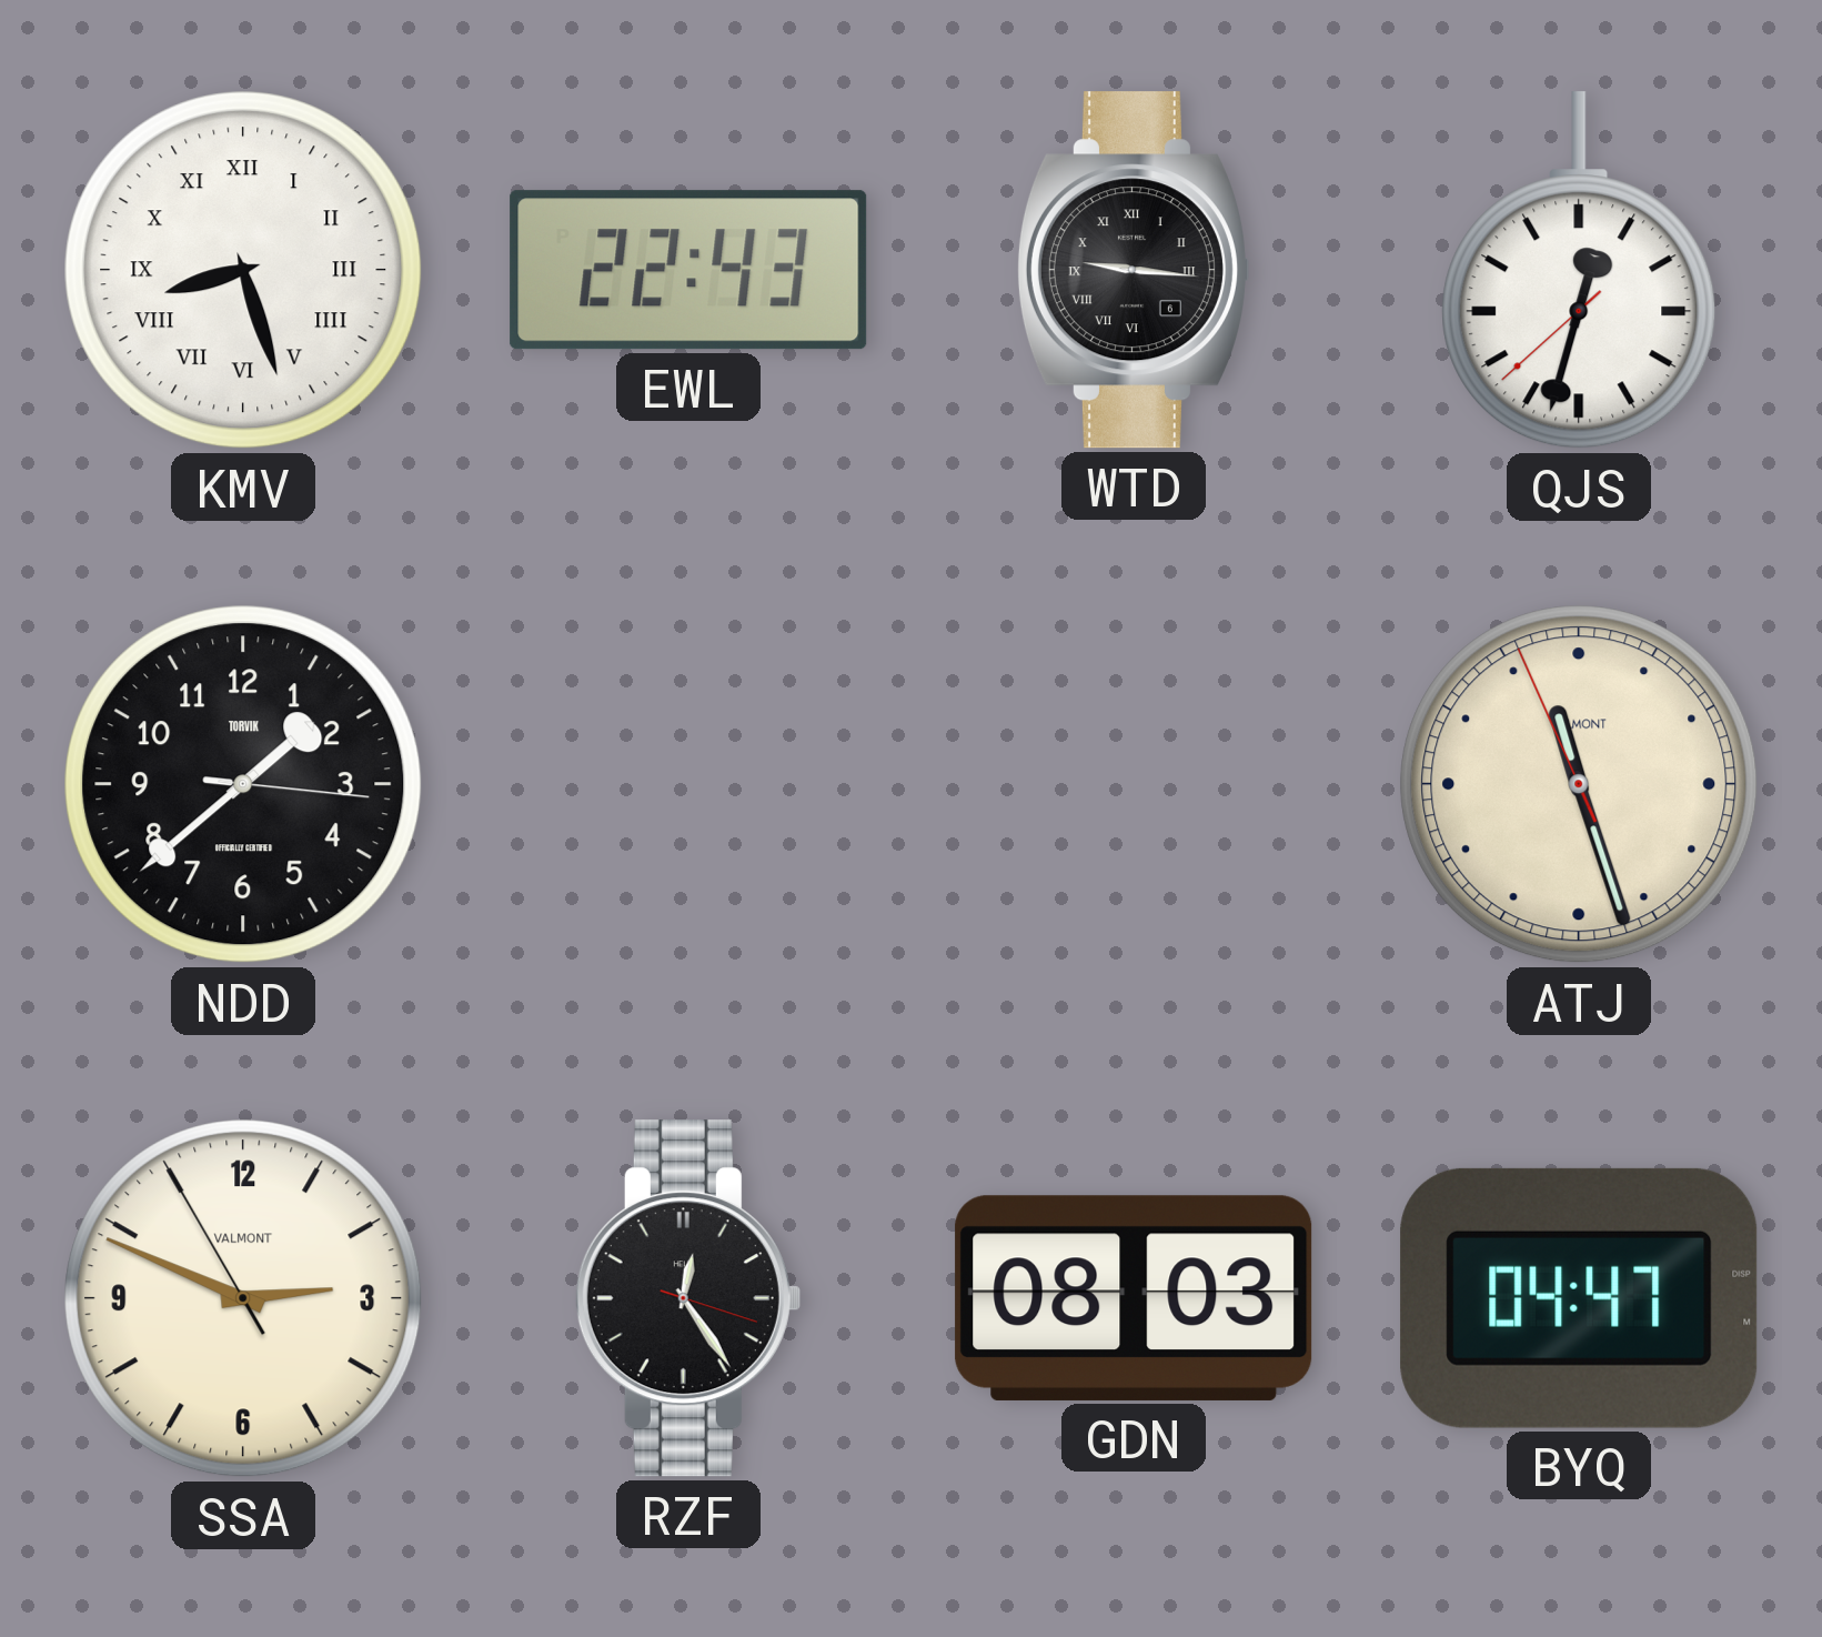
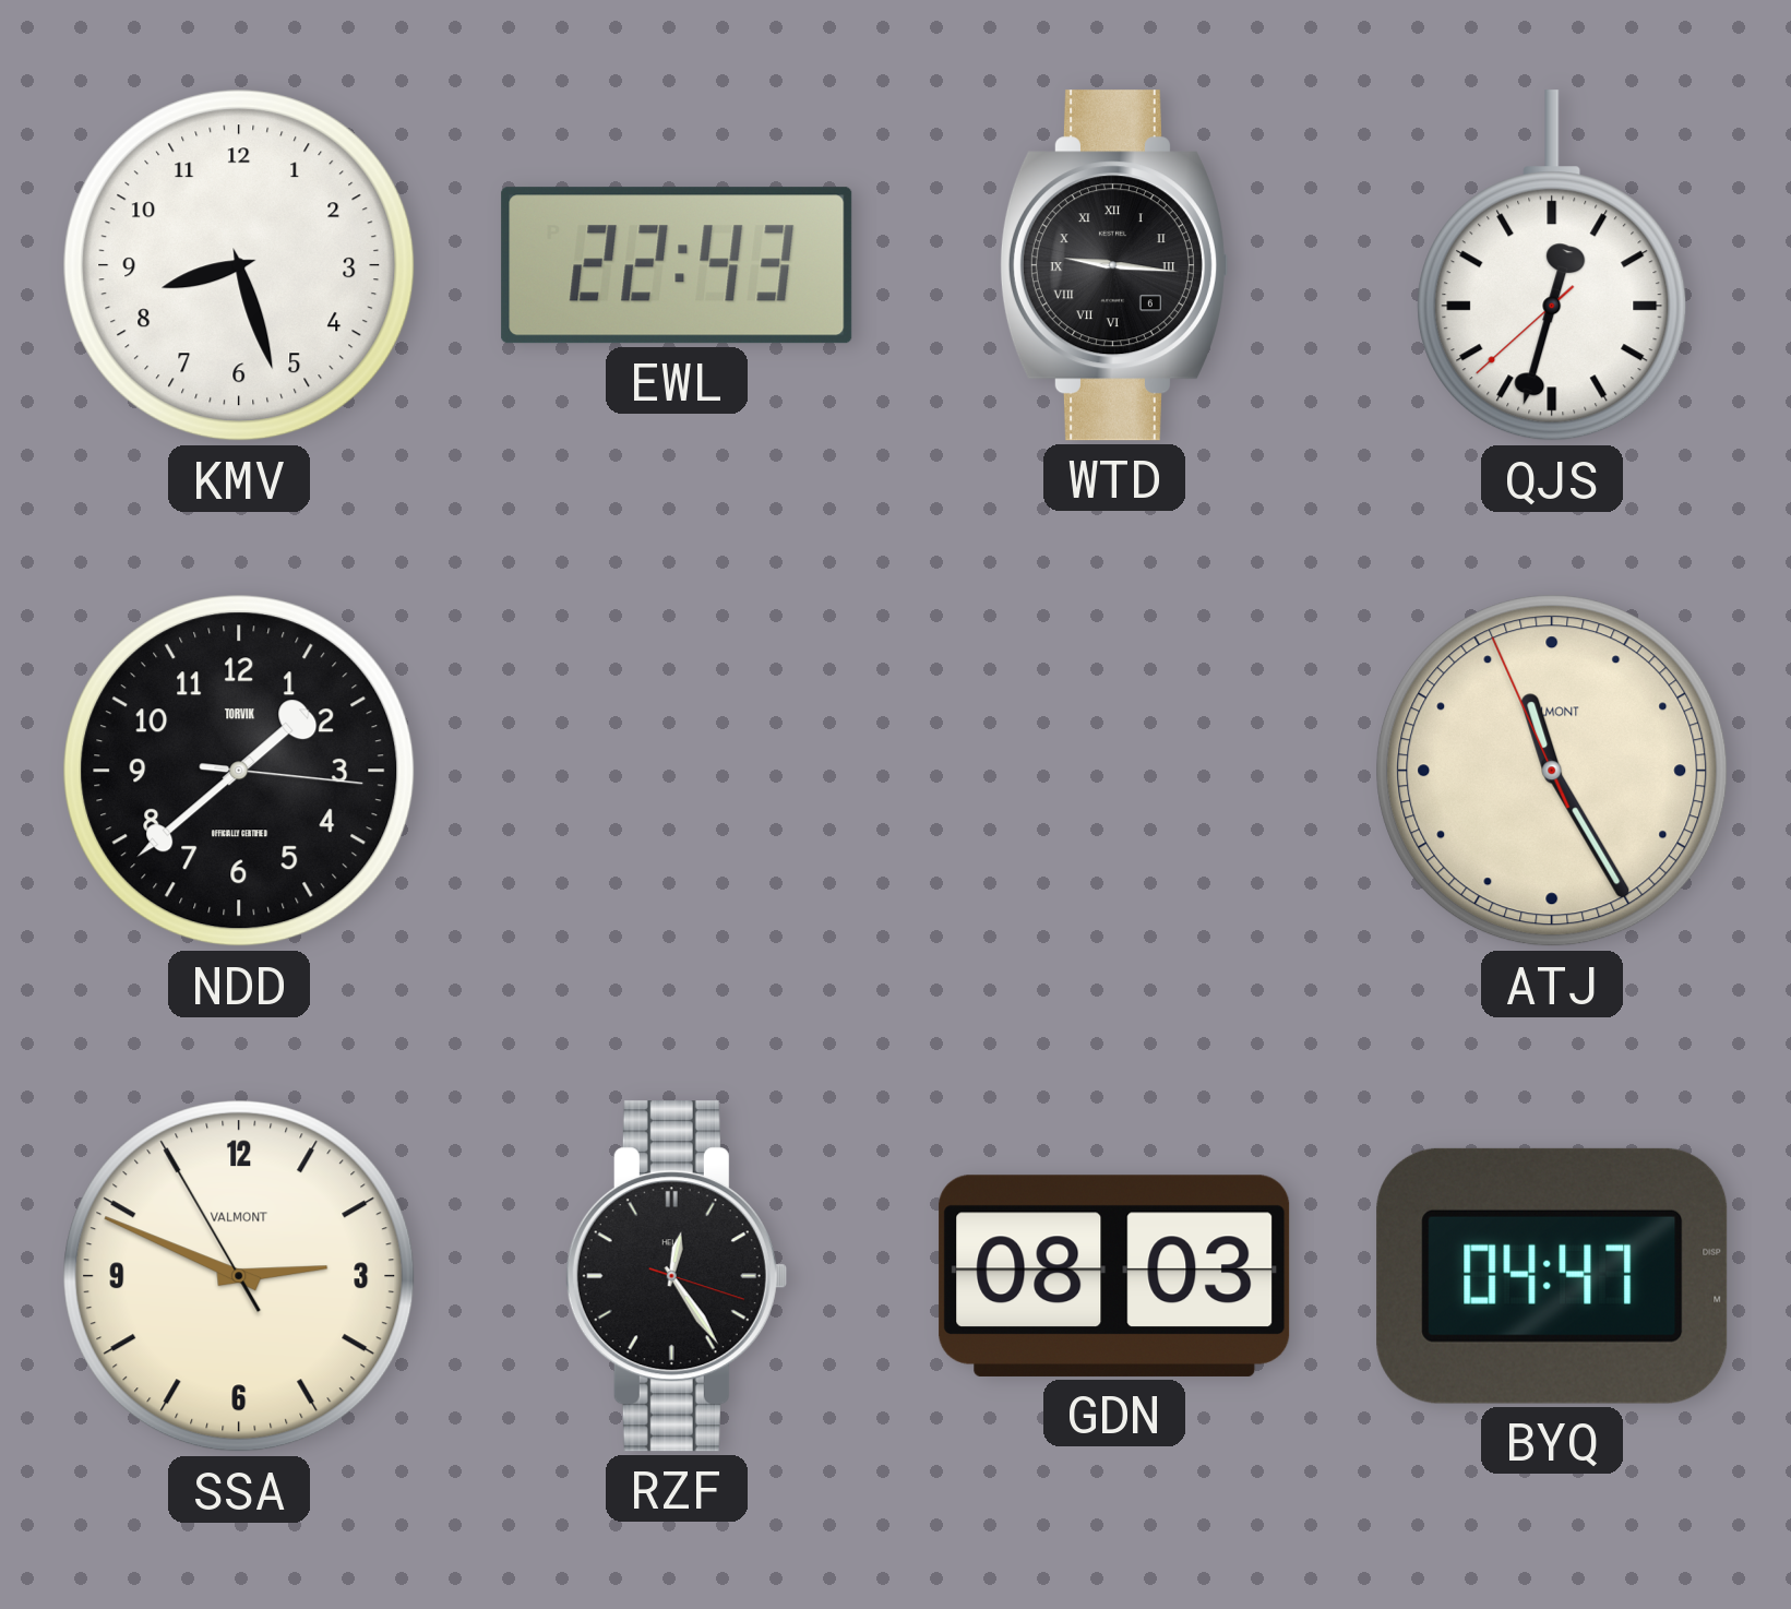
KMV numerals: Roman -> Arabic (239, 265)
ATJ: 11:26 -> 11:24 (1552, 771)
